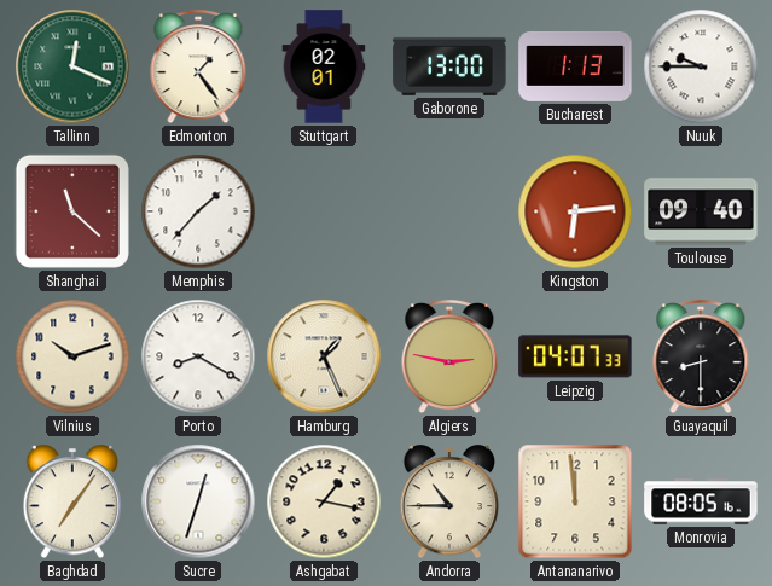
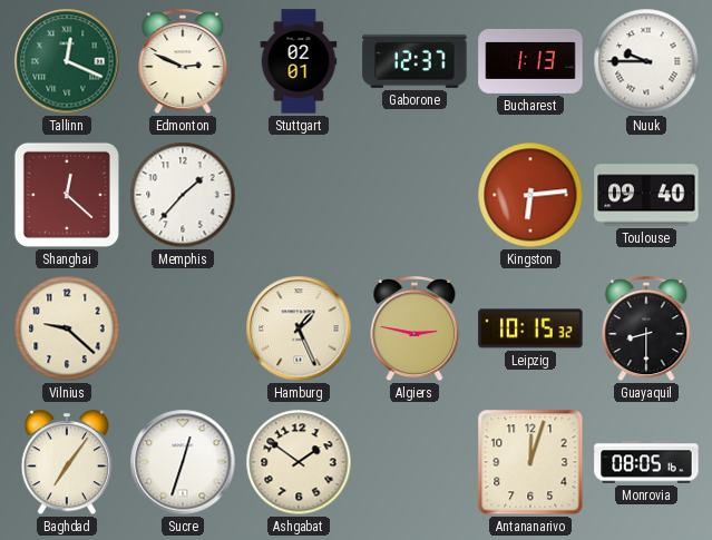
Edmonton: 1:24 -> 2:49 (183, 62)
Gaborone: 13:00 -> 12:37 (414, 61)
Shanghai: 11:22 -> 12:22 (67, 195)
Vilnius: 10:12 -> 9:22 (67, 328)
Porto: 8:20 -> none (198, 356)
Leipzig: 04:07 -> 10:15 (530, 328)
Ashgabat: 1:17 -> 1:51 (299, 462)
Andorra: 10:45 -> none (449, 503)
Antananarivo: 11:59 -> 12:03 (530, 462)
